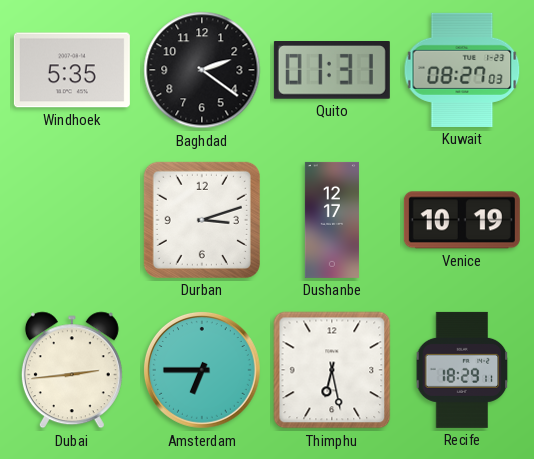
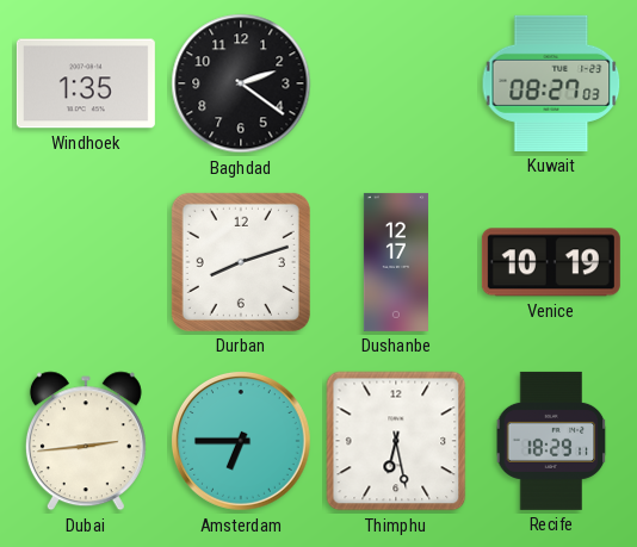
Windhoek: 5:35 -> 1:35 (86, 83)
Quito: 01:31 -> none (332, 71)
Durban: 3:12 -> 8:12 (241, 262)
